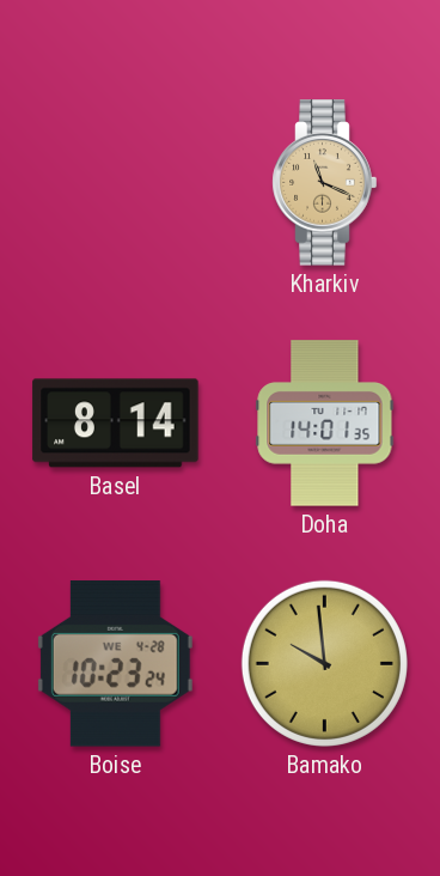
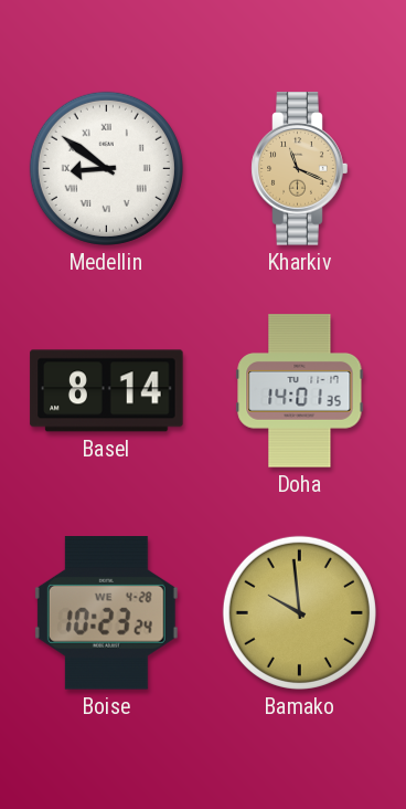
Medellin: none -> 8:51 (106, 168)
